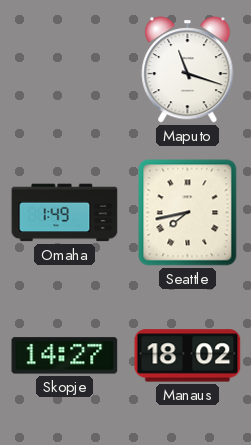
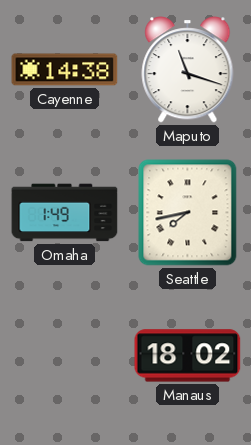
Cayenne: none -> 14:38 (65, 70)
Skopje: 14:27 -> none (65, 356)
